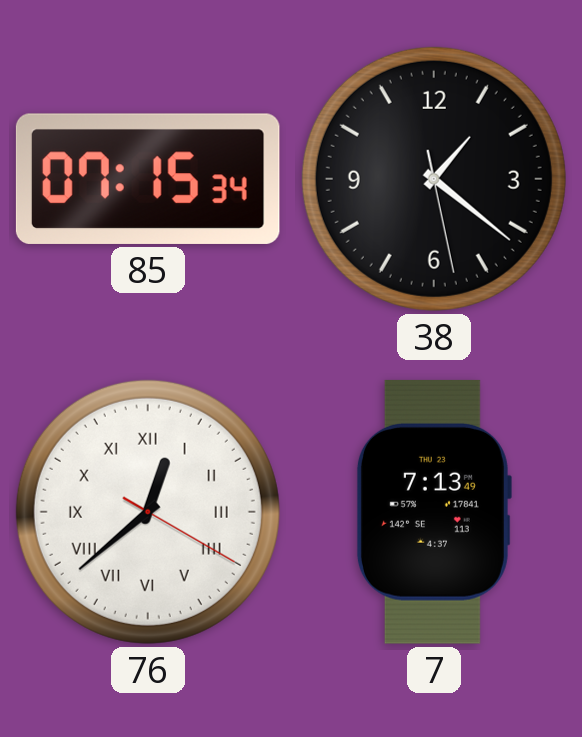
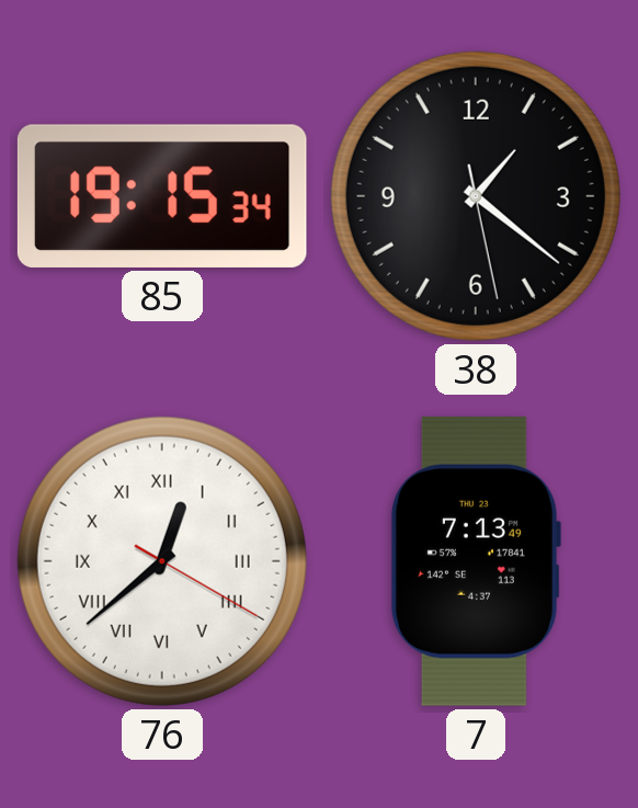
85: 07:15 -> 19:15 (162, 196)
